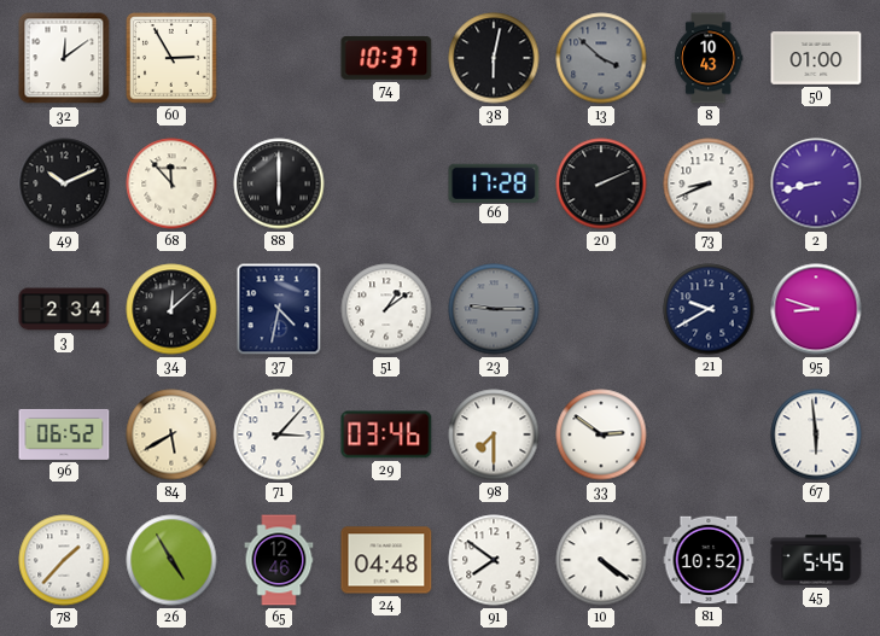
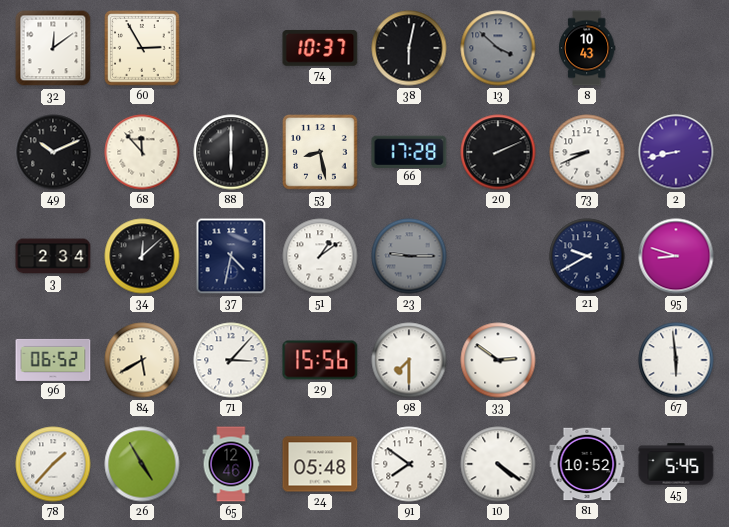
50: 01:00 -> none (816, 59)
53: none -> 8:28 (320, 152)
29: 03:46 -> 15:56 (320, 360)
24: 04:48 -> 05:48 (320, 464)
